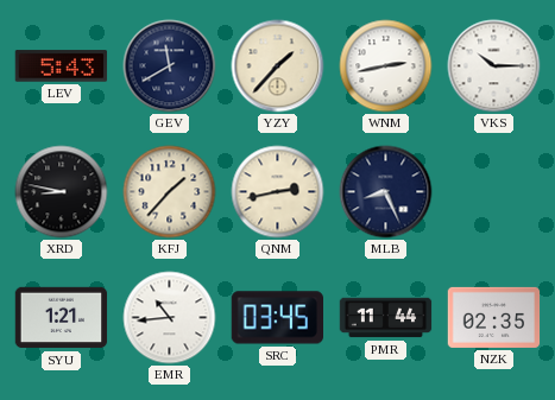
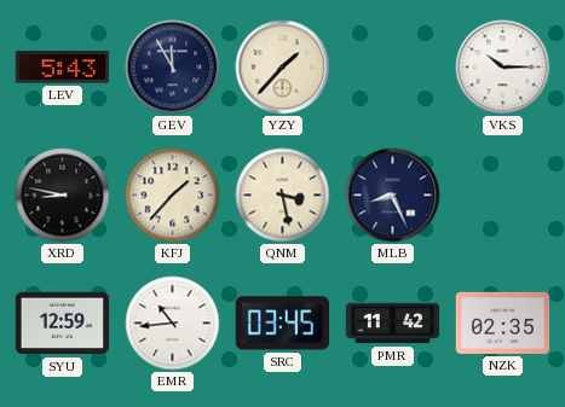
GEV: 11:40 -> 11:55 (173, 68)
WNM: 2:43 -> none (386, 66)
QNM: 2:43 -> 3:28 (283, 196)
SYU: 1:21 -> 12:59 (63, 324)
PMR: 11:44 -> 11:42 (393, 324)
